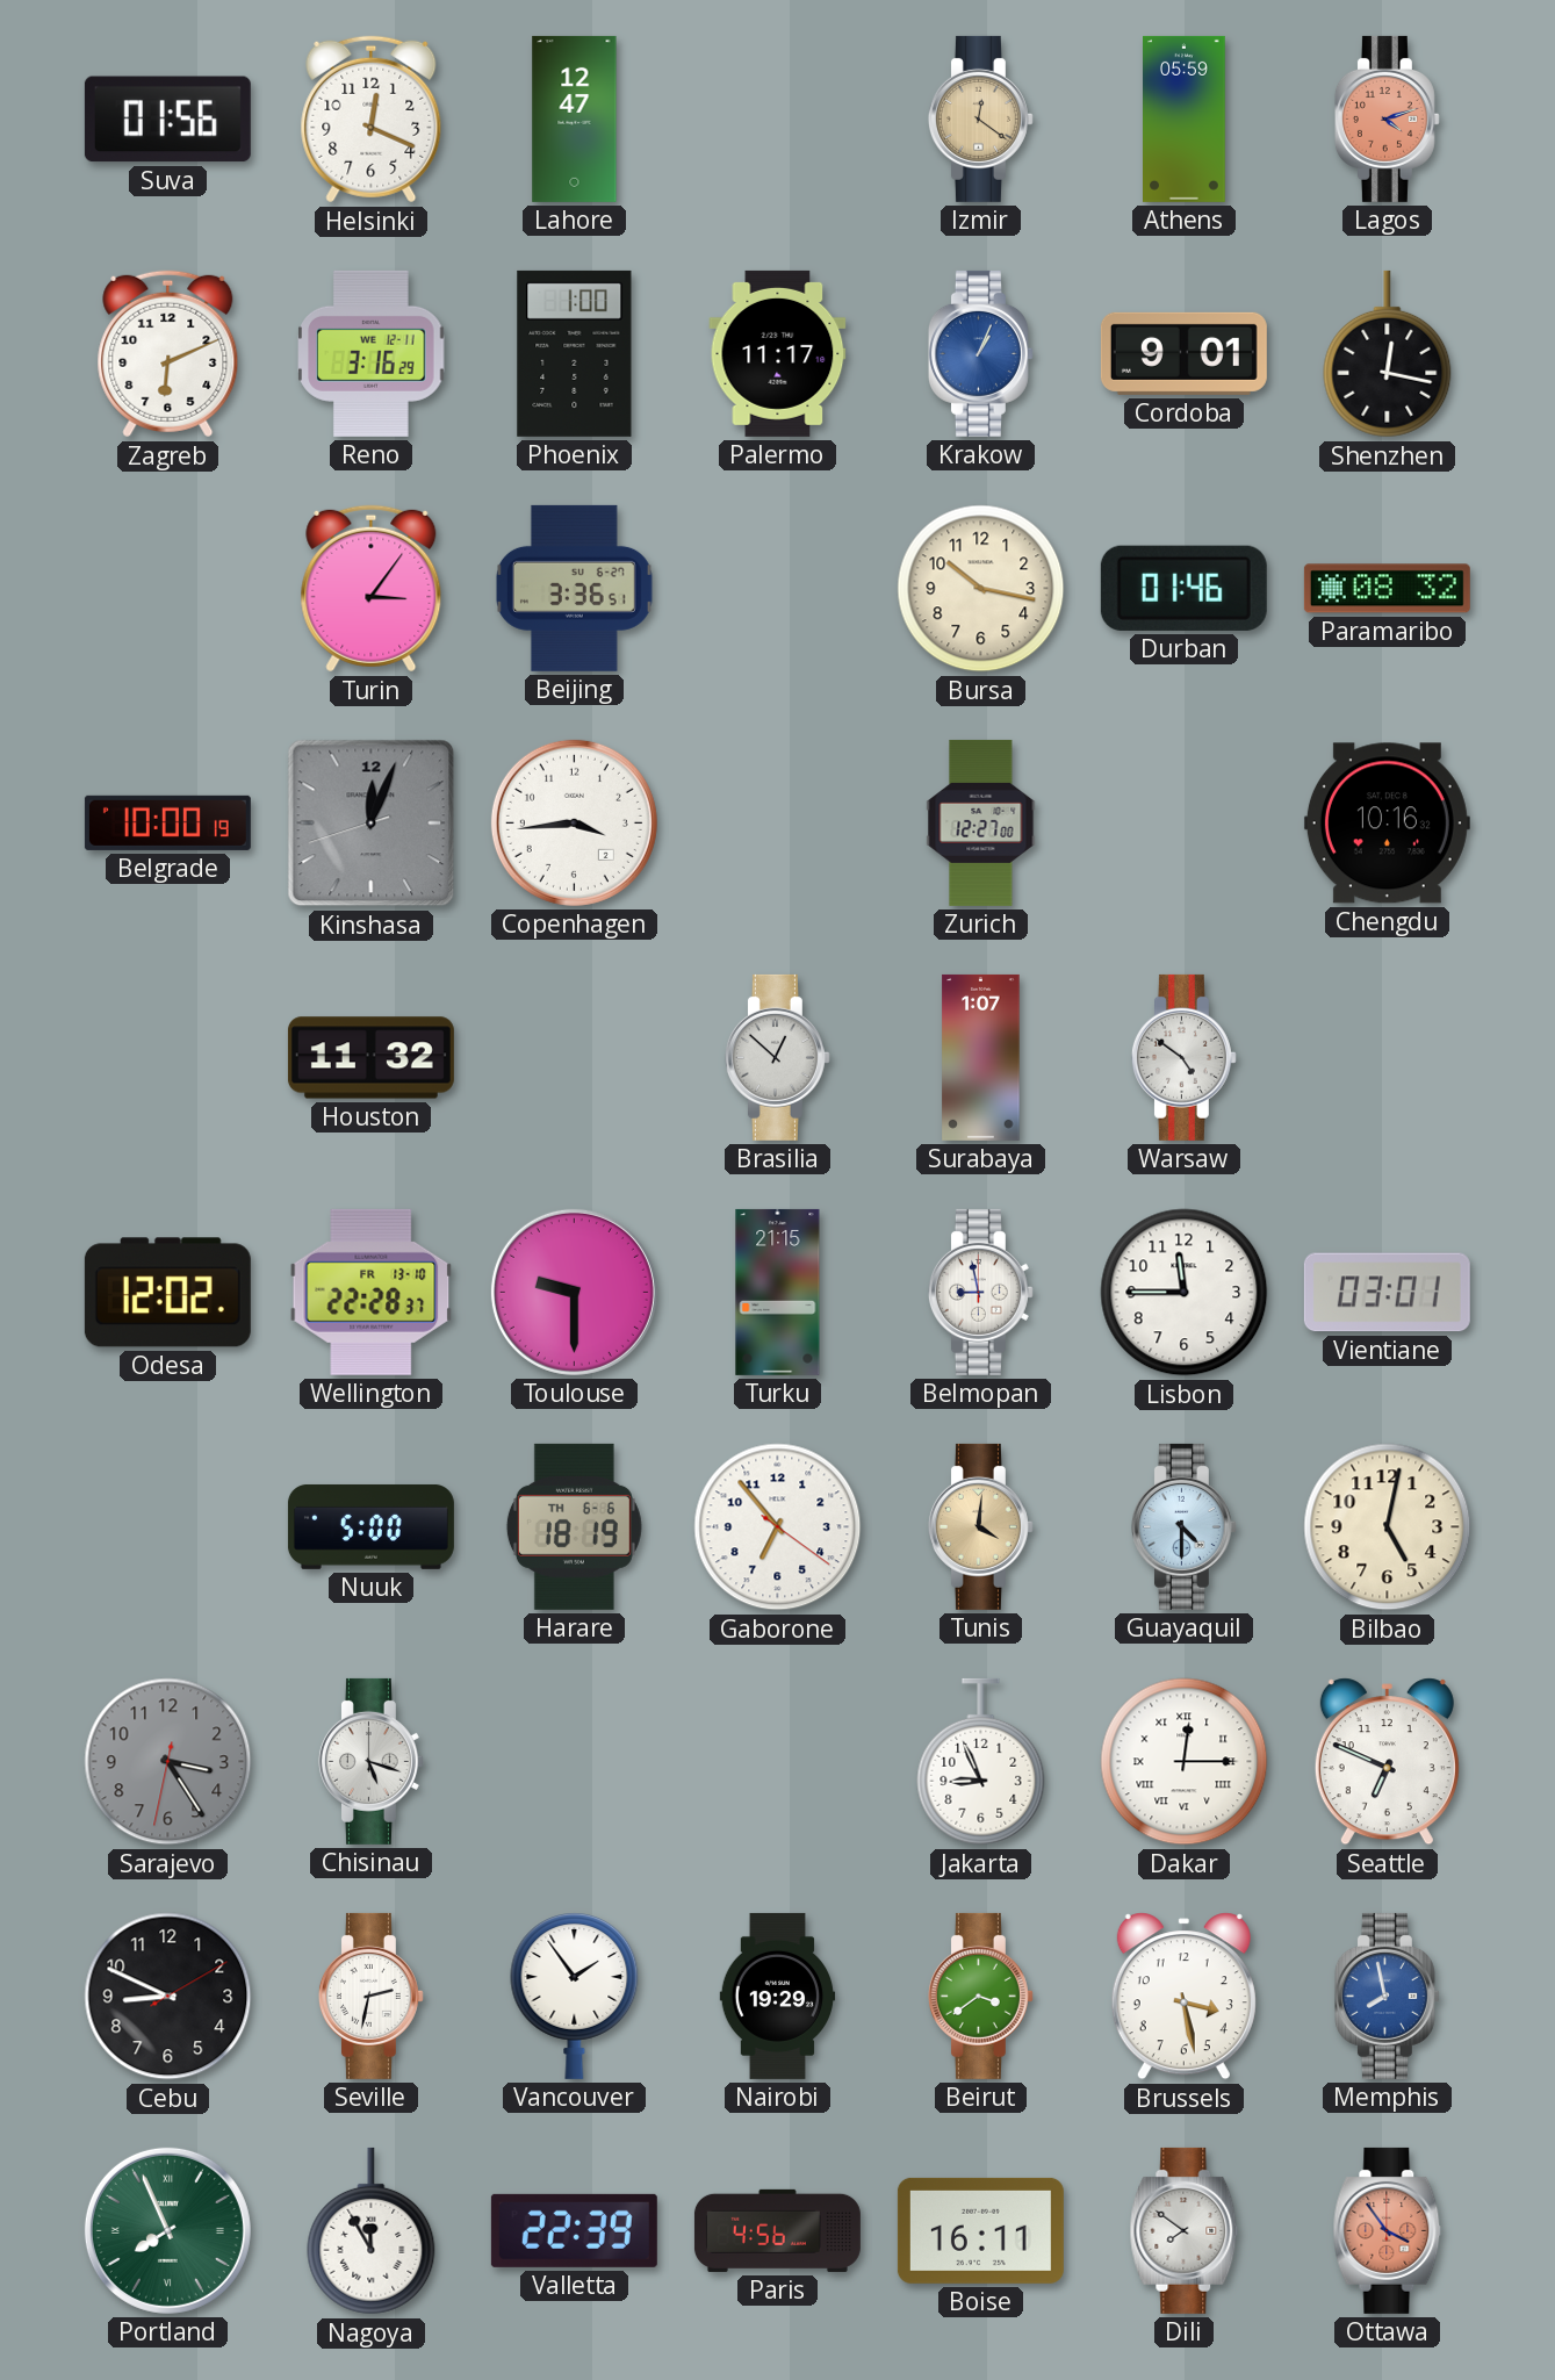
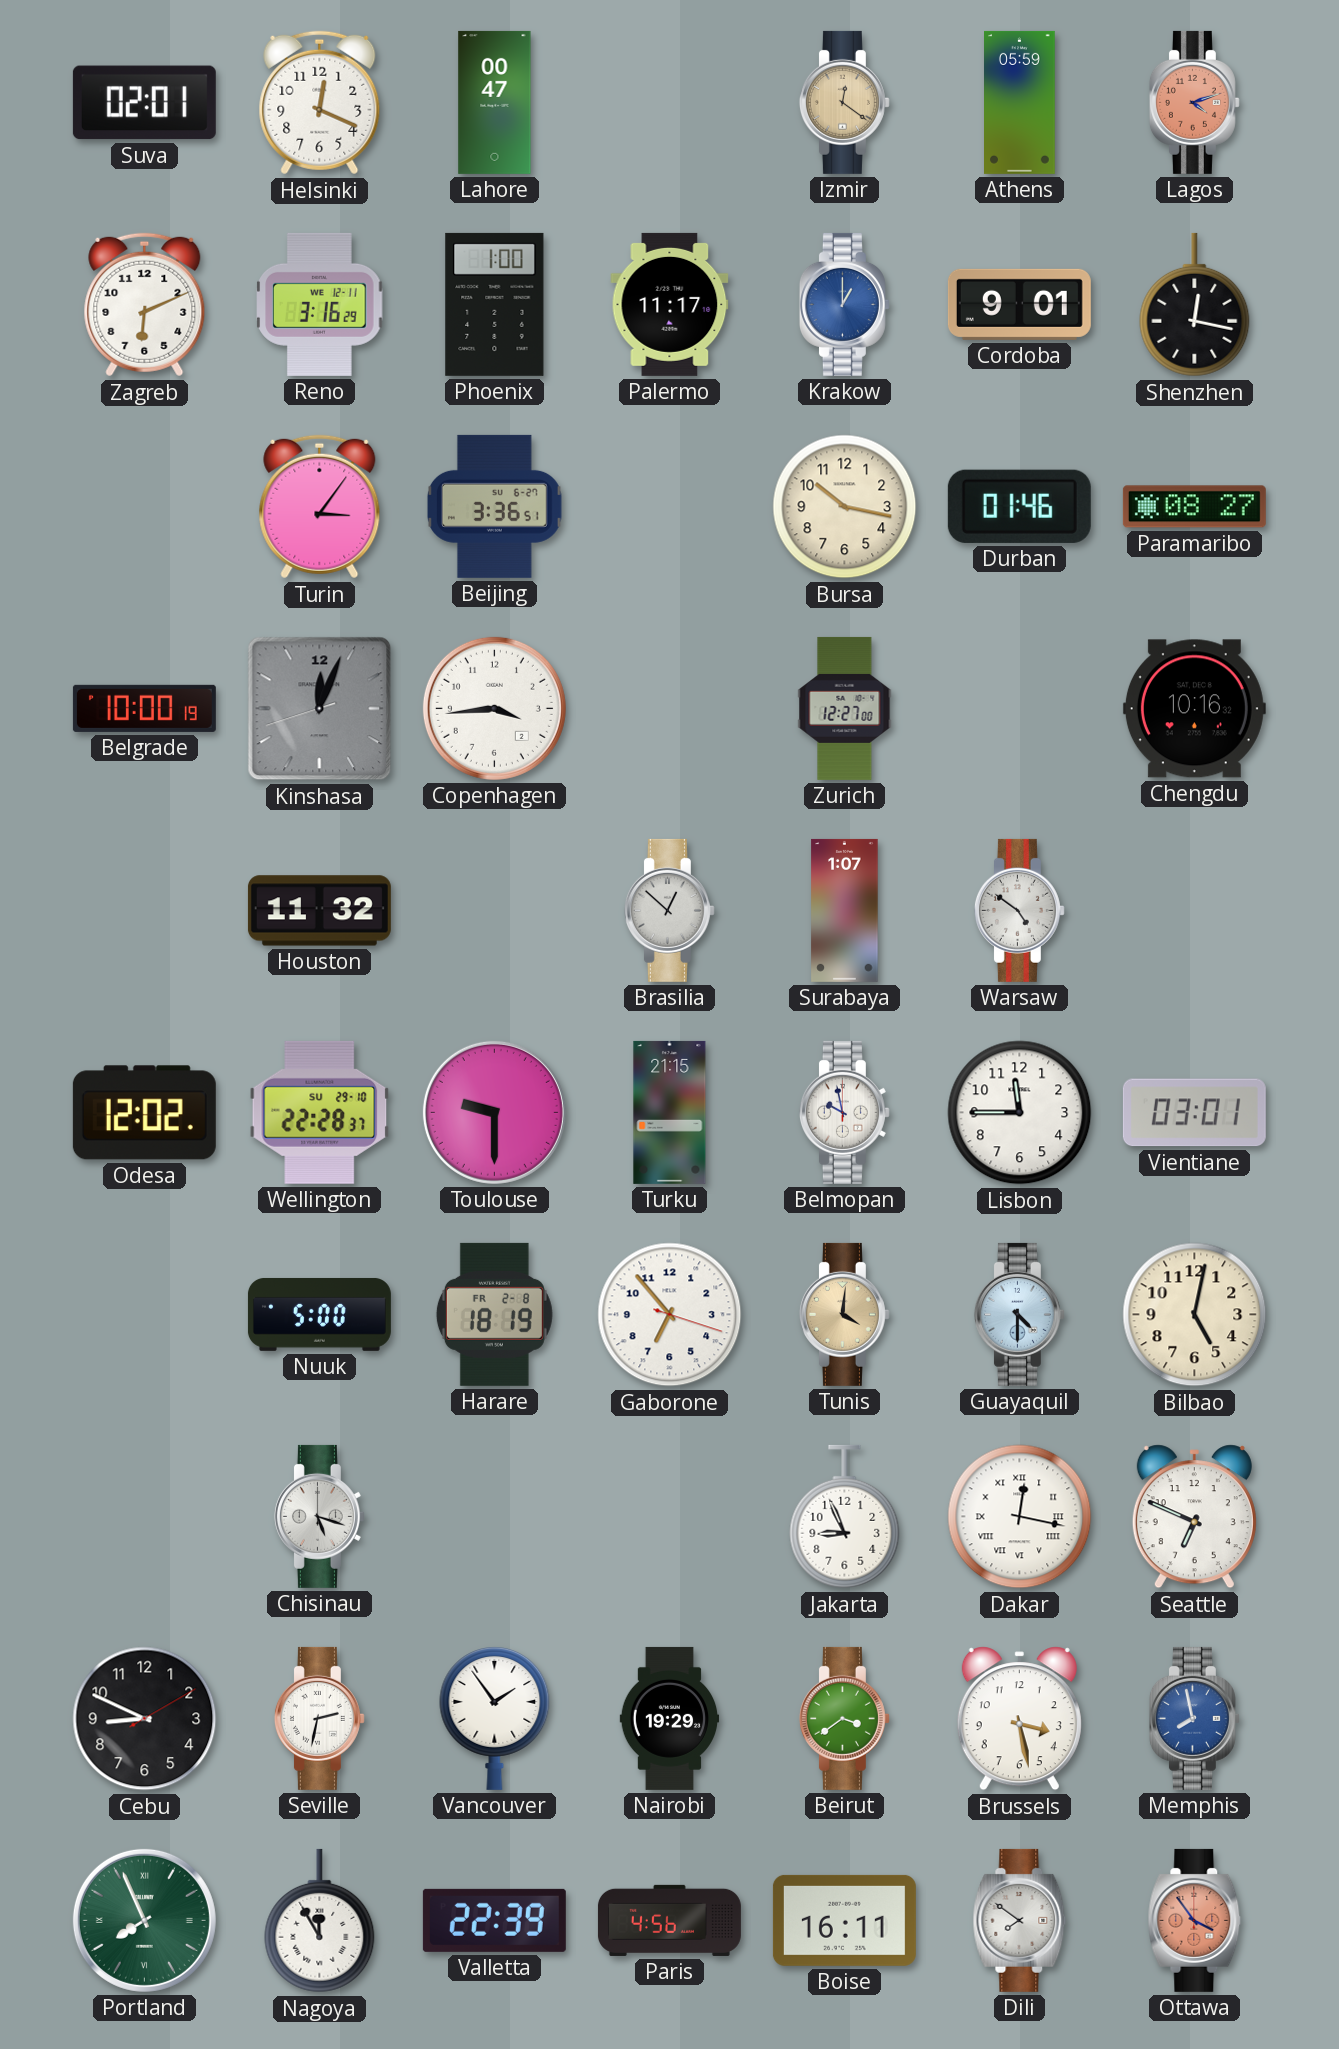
Suva: 01:56 -> 02:01 (144, 103)
Lahore: 12:47 -> 00:47 (495, 102)
Krakow: 1:04 -> 1:00 (844, 304)
Paramaribo: 08:32 -> 08:27 (1194, 507)
Wellington date: FR 13-10 -> SU 29-10 (320, 1112)
Belmopan: 8:58 -> 9:58 (844, 1112)
Harare date: TH 6-6 -> FR 2-8 (494, 1314)
Gaborone: 6:53:21 -> 6:53:18 (670, 1315)
Sarajevo: 3:24 -> none (168, 1762)
Dakar: 12:15 -> 12:17 (1020, 1517)
